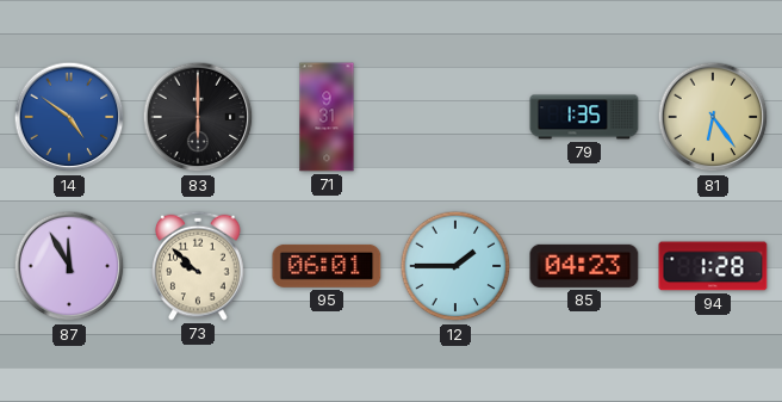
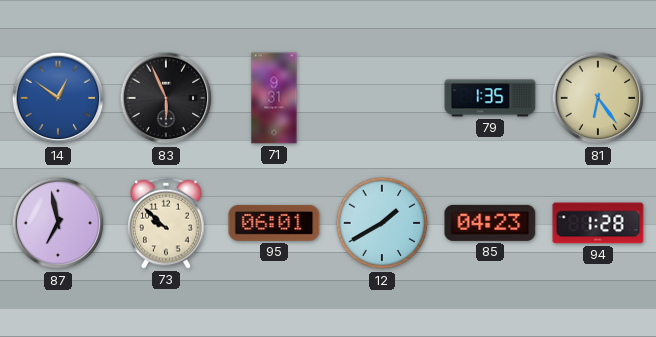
14: 4:51 -> 12:51 (58, 98)
83: 6:00 -> 5:56 (166, 98)
87: 11:55 -> 6:58 (58, 223)
12: 1:45 -> 1:40 (382, 223)
